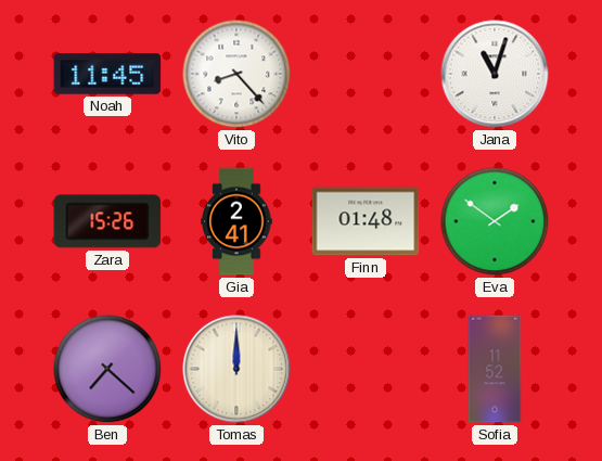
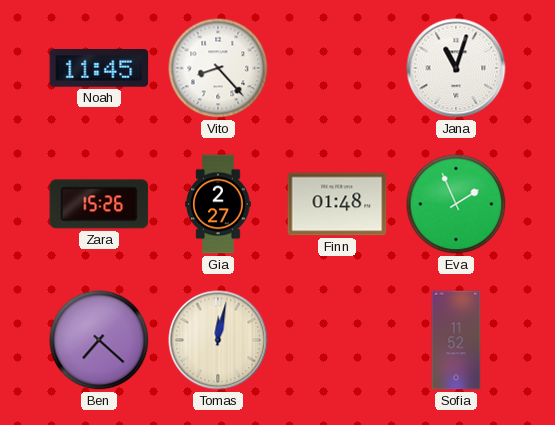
Gia: 2:41 -> 2:27 (218, 204)
Eva: 1:51 -> 1:56 (456, 204)
Tomas: 12:00 -> 12:02 (218, 340)
